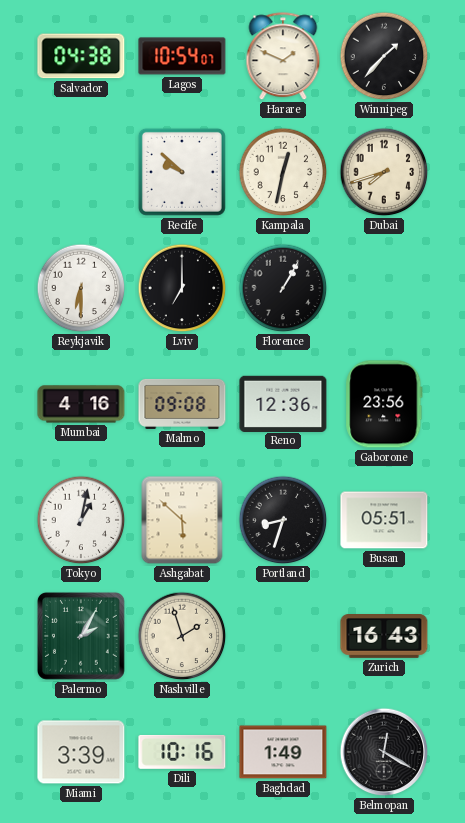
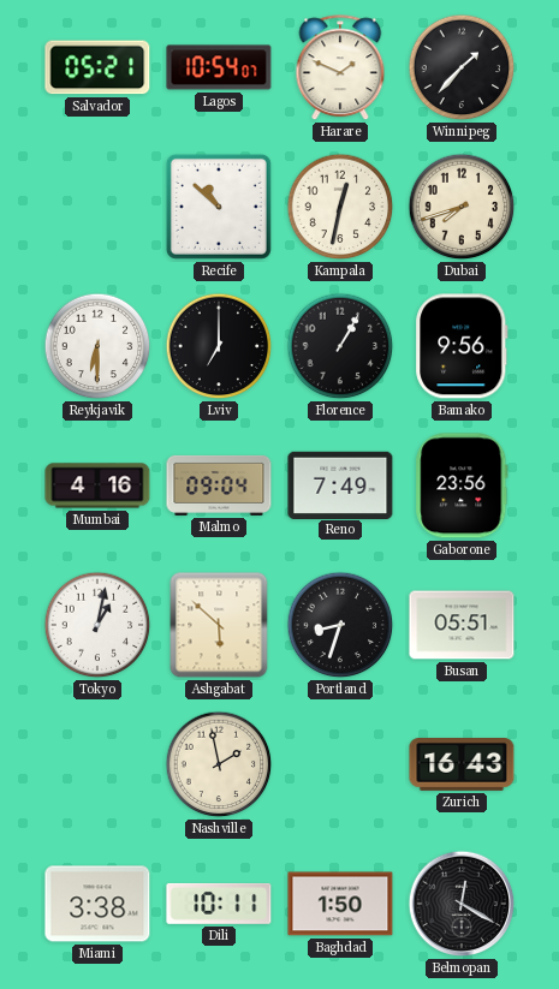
Salvador: 04:38 -> 05:21 (97, 67)
Recife: 9:52 -> 10:52 (219, 207)
Bamako: none -> 9:56 (462, 346)
Malmo: 09:08 -> 09:04 (219, 485)
Reno: 12:36 -> 7:49 (340, 484)
Palermo: 2:05 -> none (81, 636)
Nashville: 1:57 -> 1:58 (219, 764)
Miami: 3:39 -> 3:38 (97, 904)
Dili: 10:16 -> 10:11 (219, 904)
Baghdad: 1:49 -> 1:50 (340, 904)
